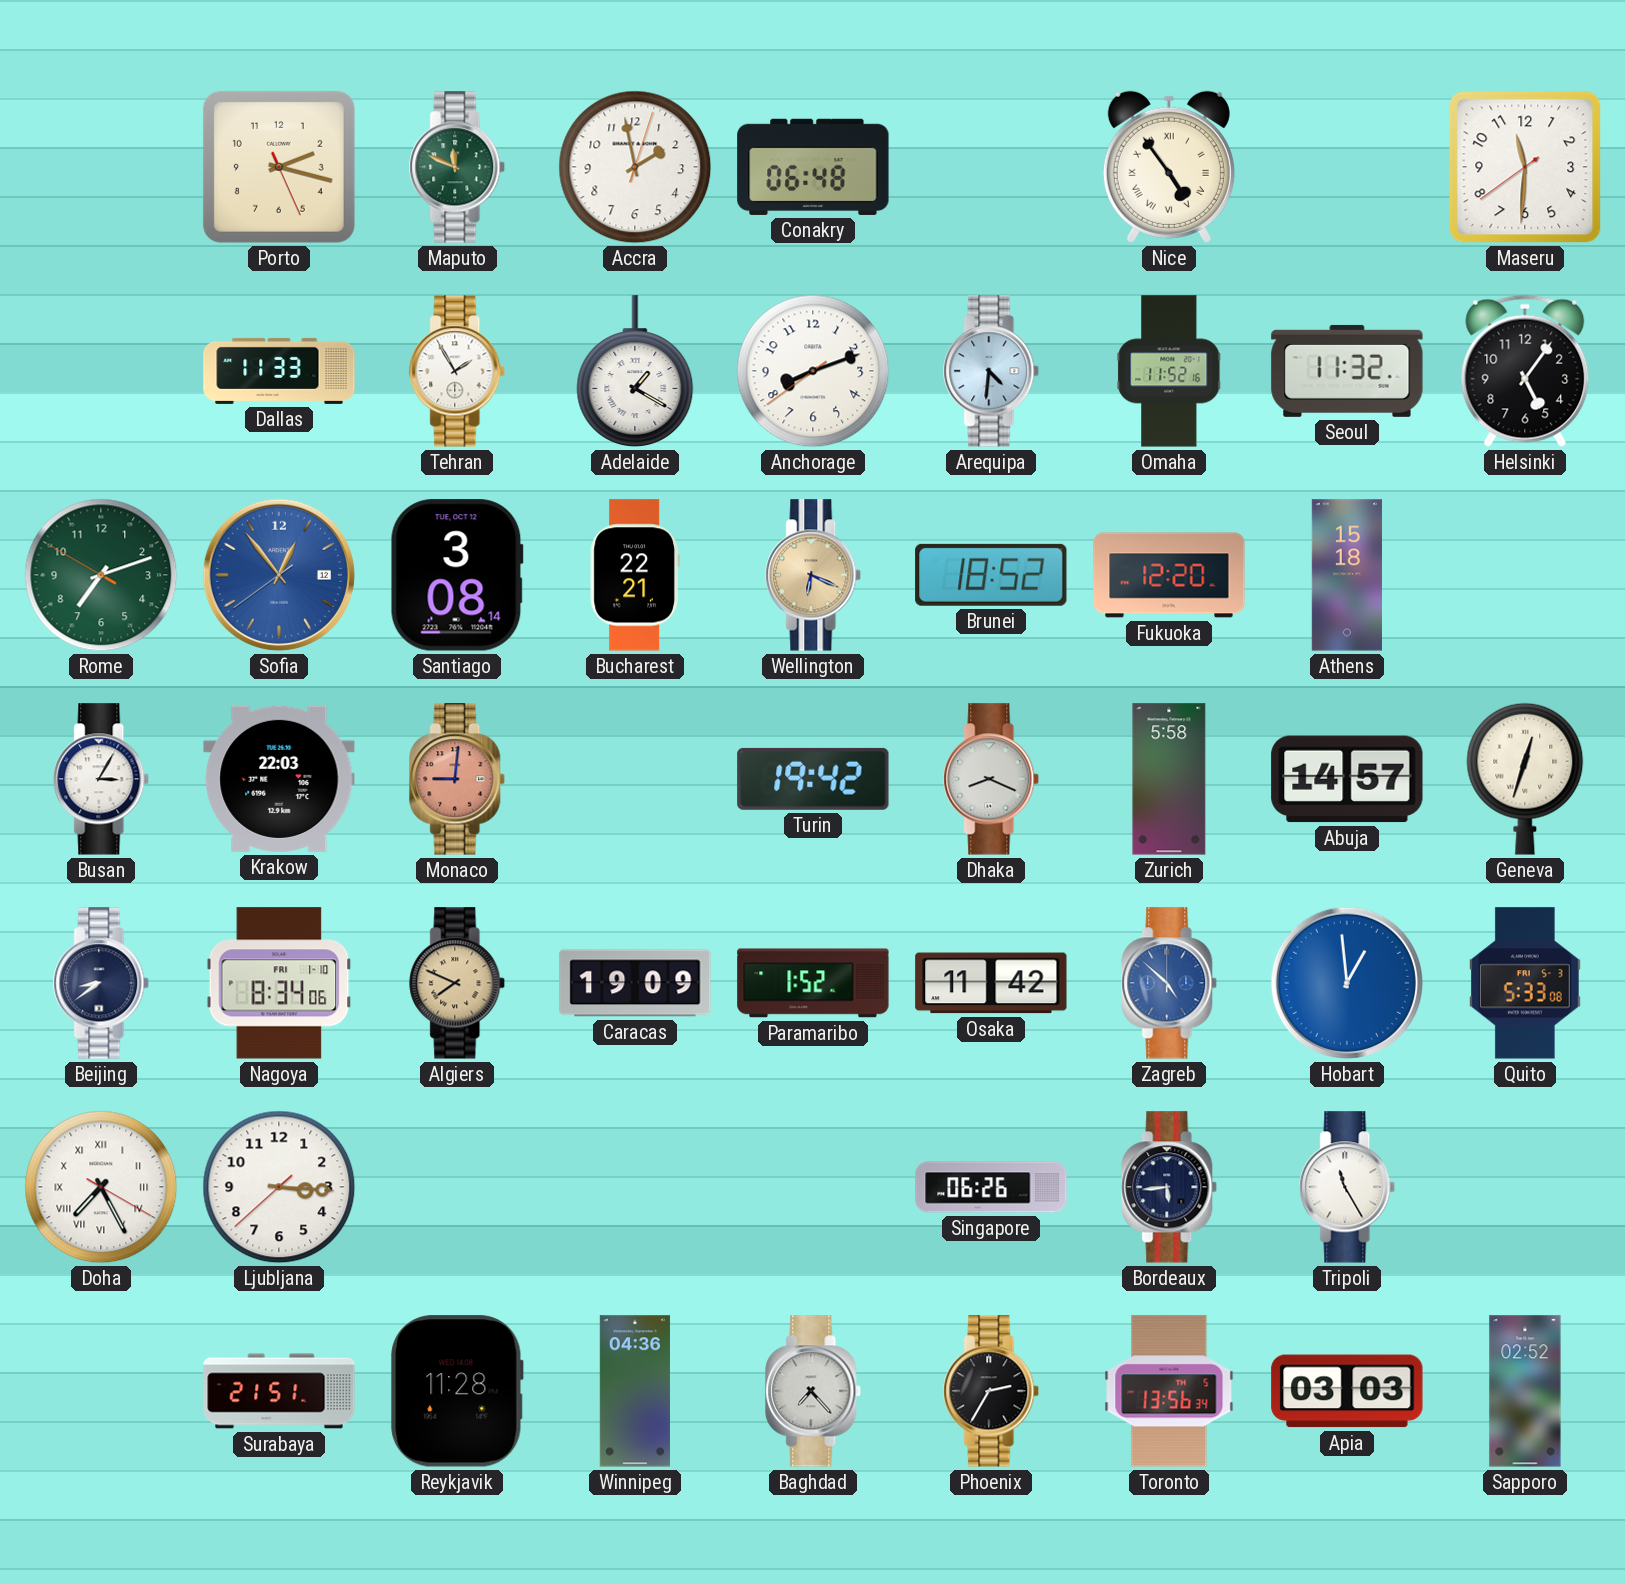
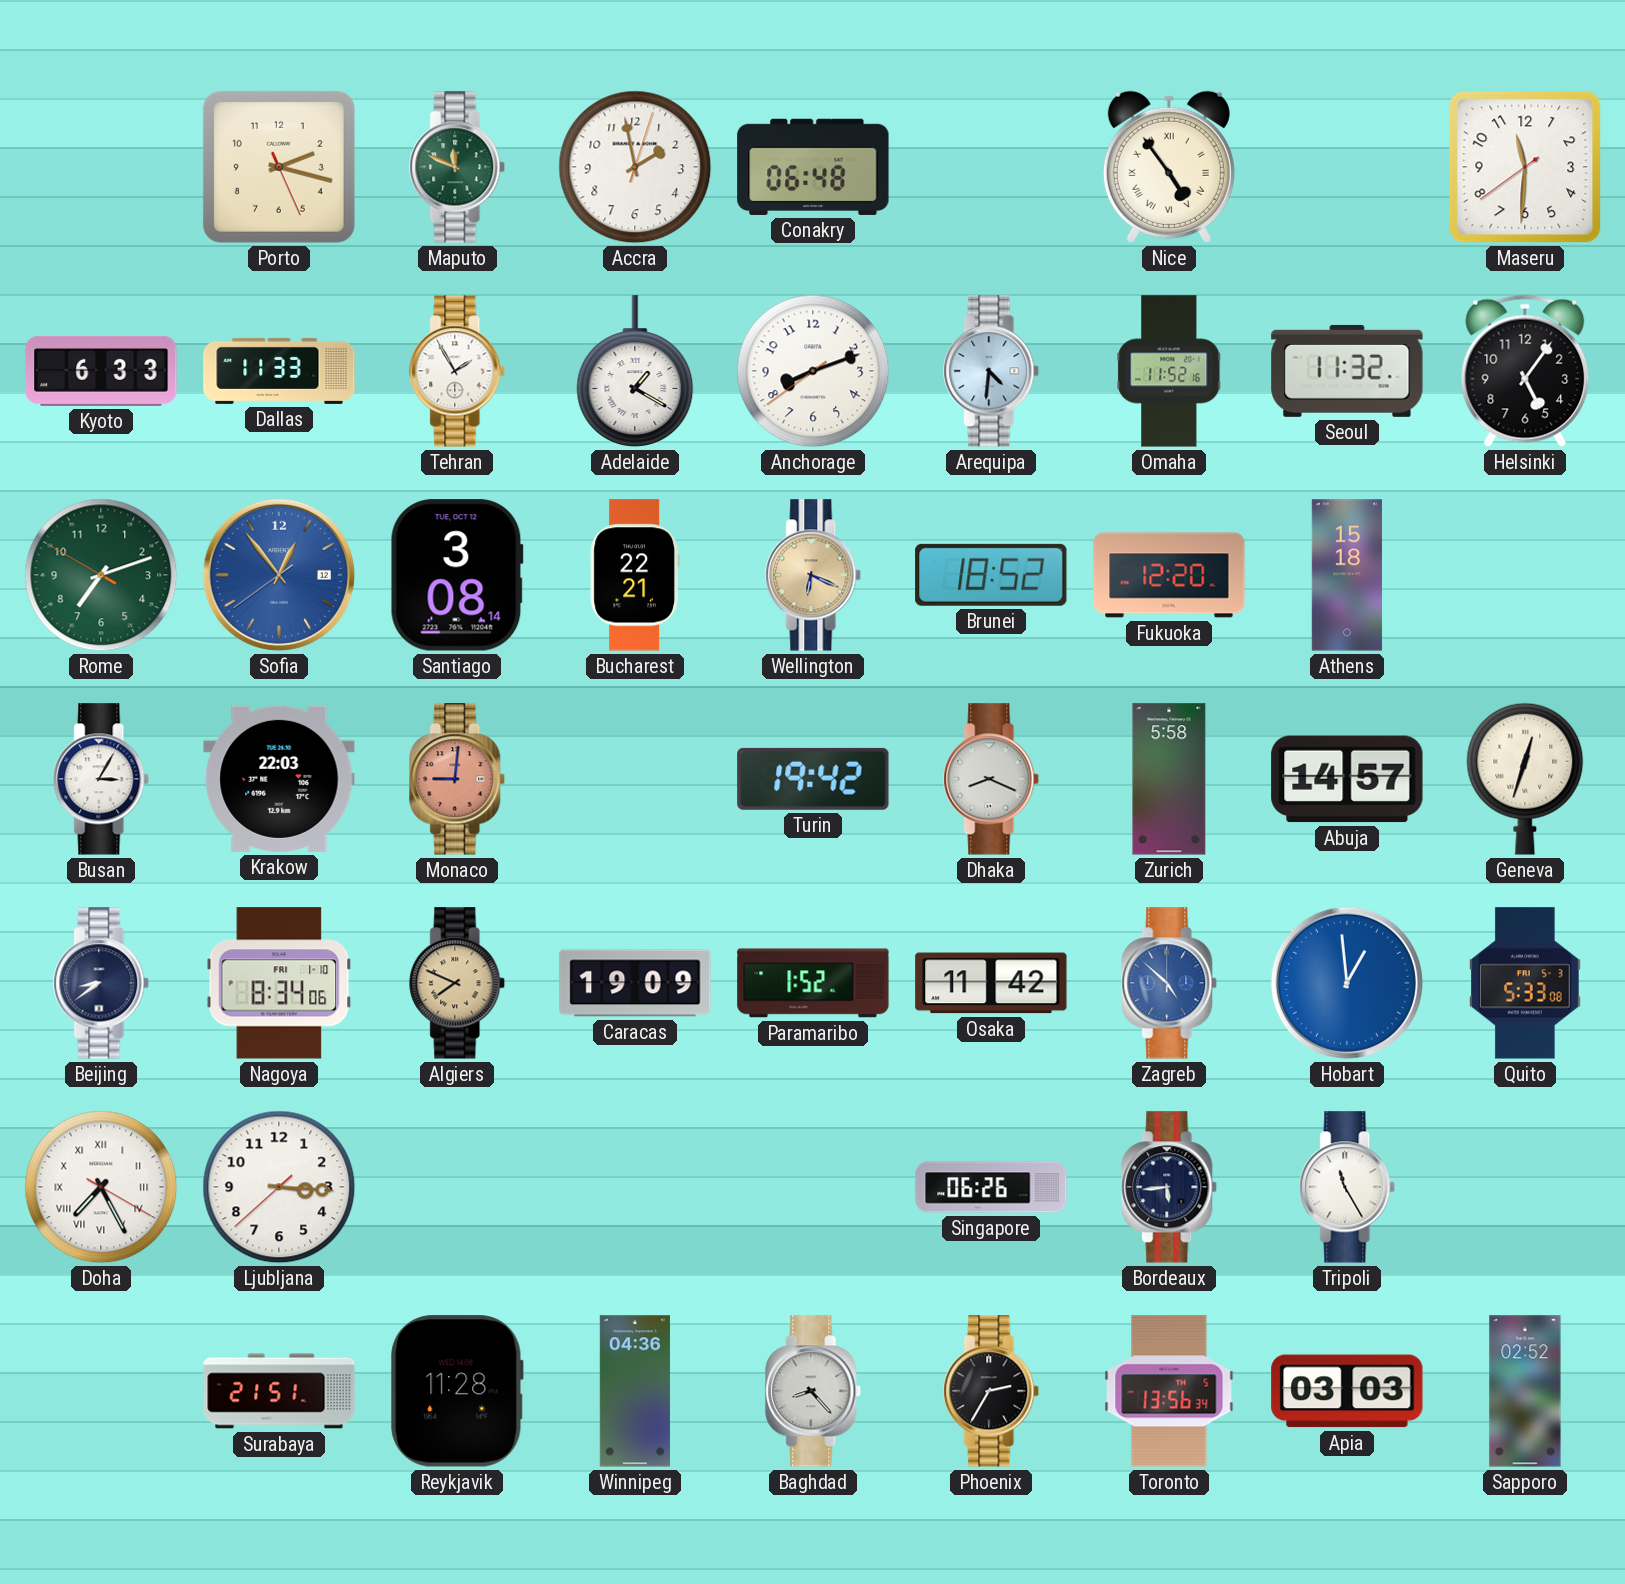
Kyoto: none -> 6:33 (101, 371)
Baghdad: 7:23 -> 8:23 (814, 1391)
